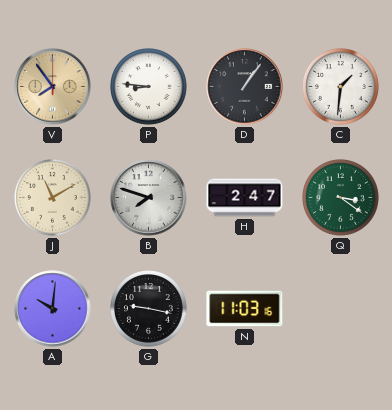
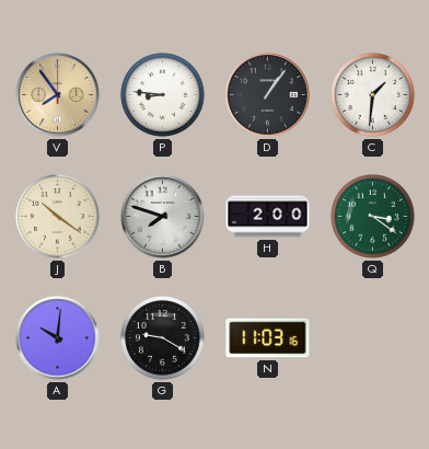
J: 11:10 -> 10:21 (58, 217)
H: 2:47 -> 2:00 (268, 217)
G: 9:17 -> 9:20 (163, 338)
